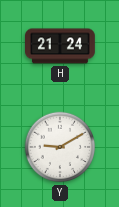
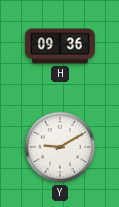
H: 21:24 -> 09:36 (61, 46)
